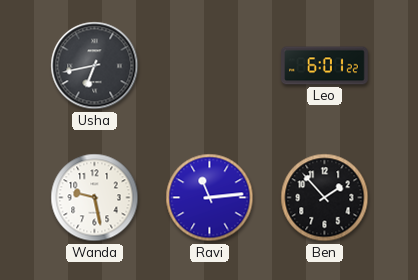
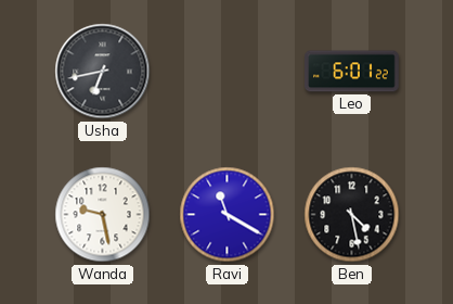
Ravi: 11:14 -> 11:20 (228, 215)
Ben: 1:53 -> 4:28 (352, 215)
